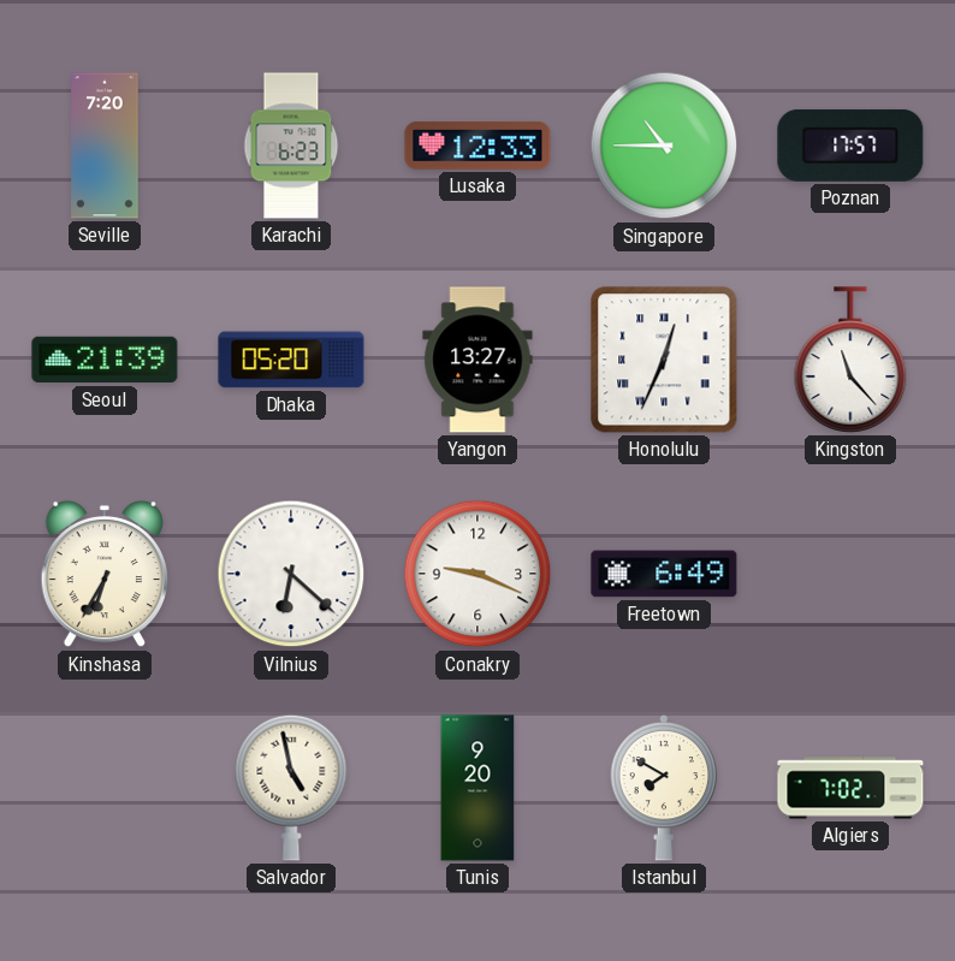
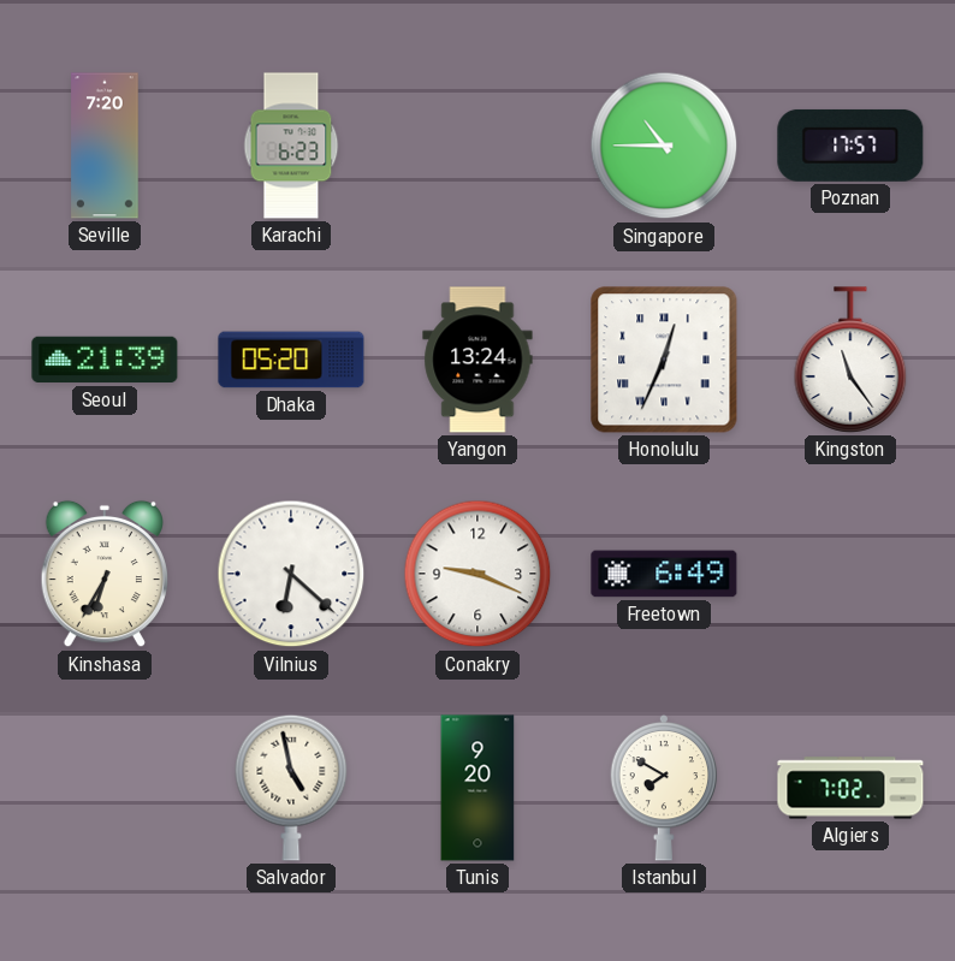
Lusaka: 12:33 -> none (477, 146)
Yangon: 13:27 -> 13:24 (477, 360)
Kingston: 11:23 -> 11:24 (850, 360)
